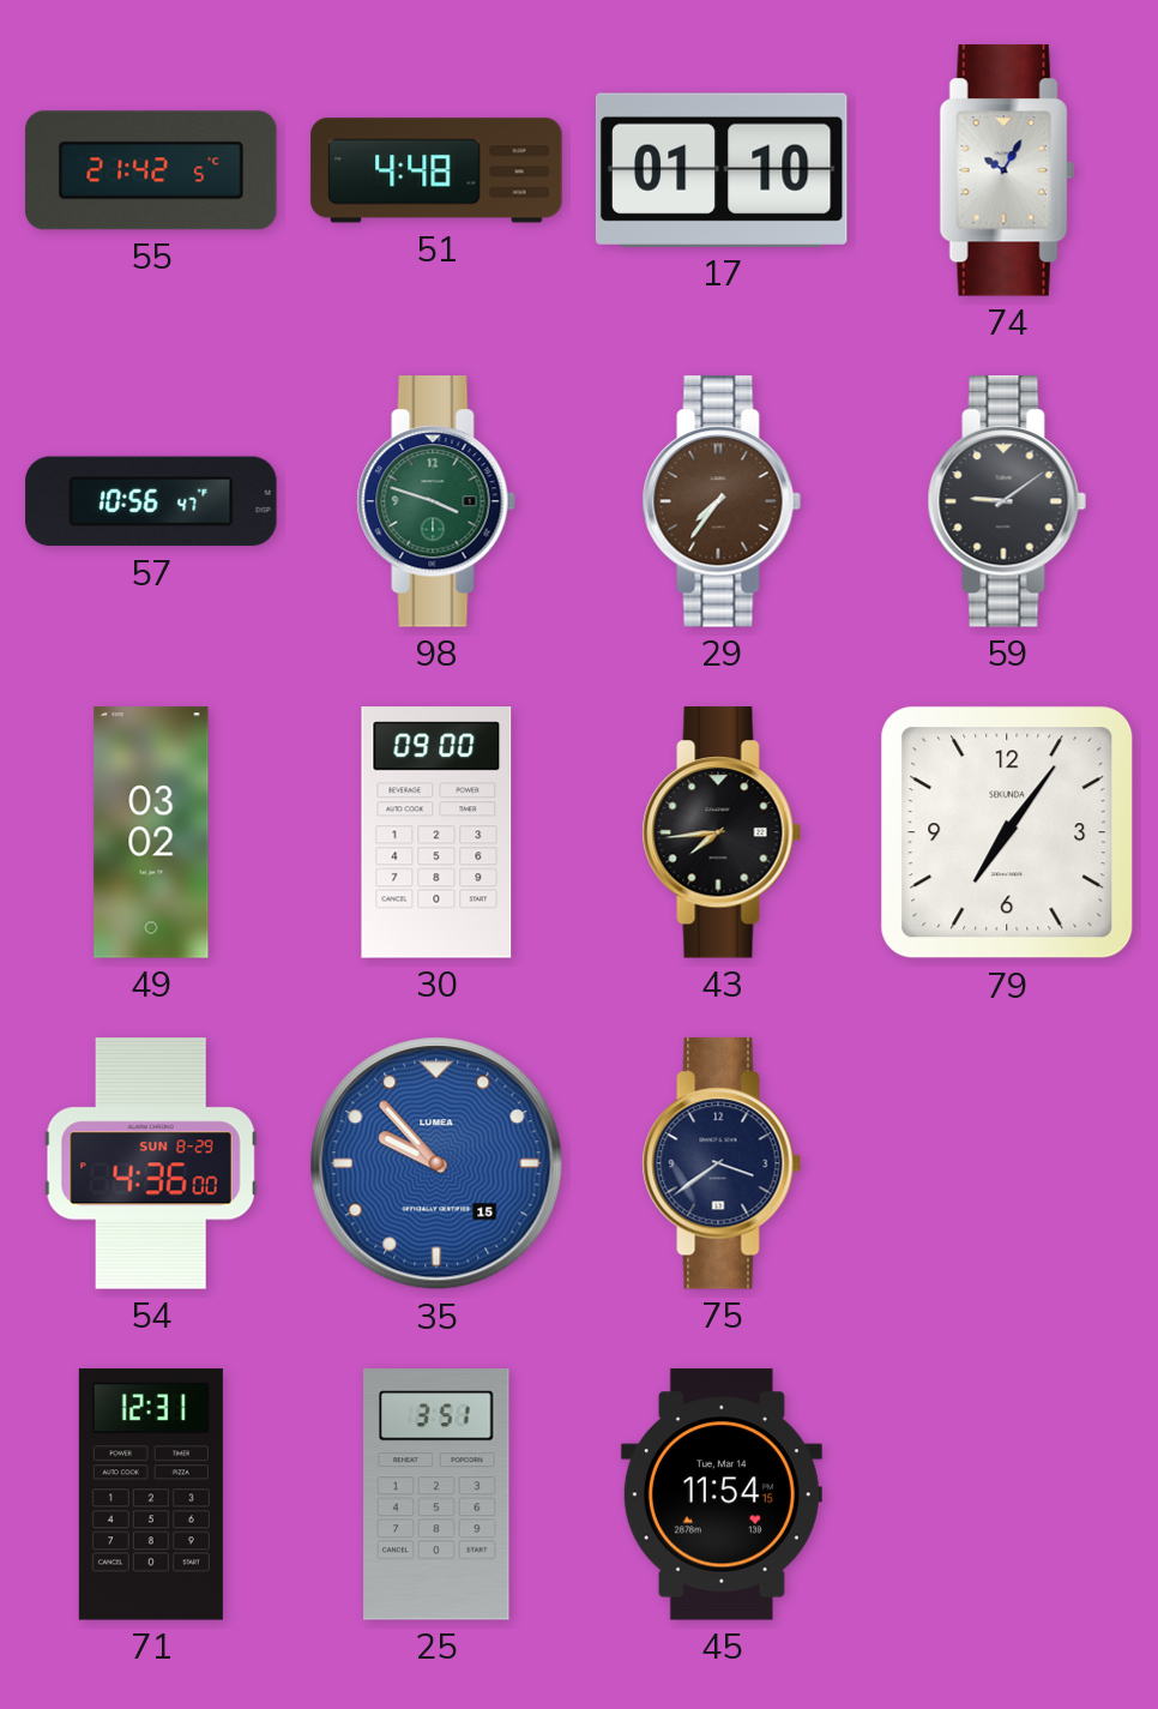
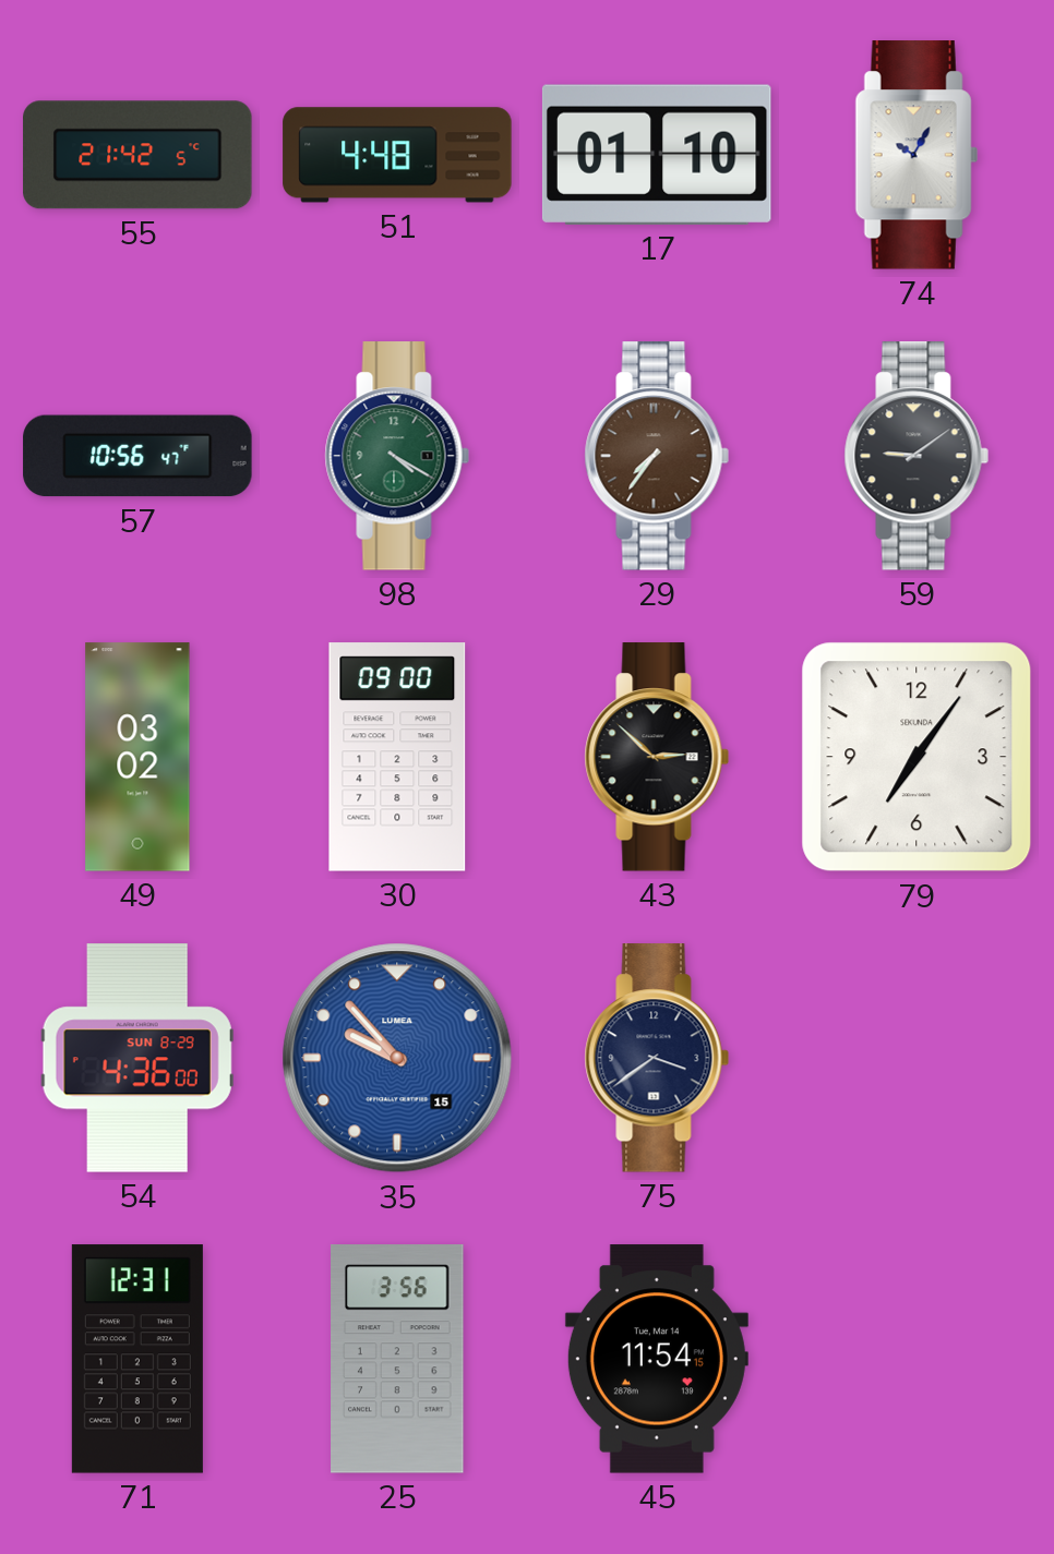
98: 3:48 -> 4:20 (397, 456)
43: 7:44 -> 2:52 (657, 757)
25: 3:51 -> 3:56 (397, 1359)
